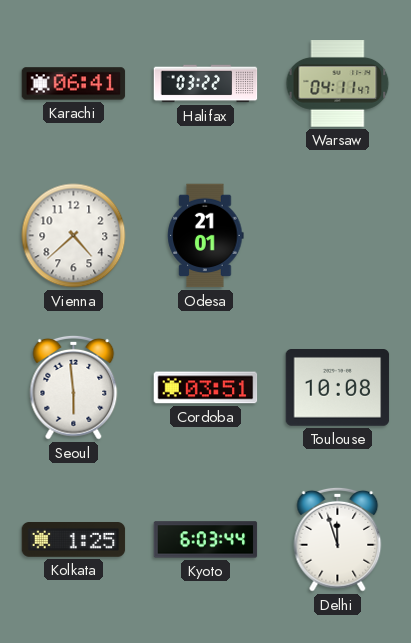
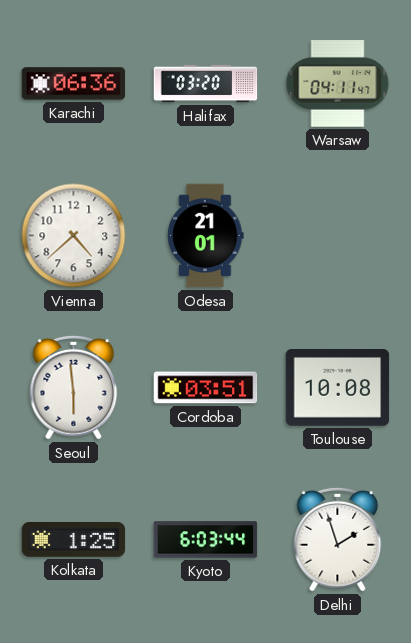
Karachi: 06:41 -> 06:36 (74, 84)
Halifax: 03:22 -> 03:20 (206, 84)
Delhi: 11:57 -> 1:57 (338, 539)
